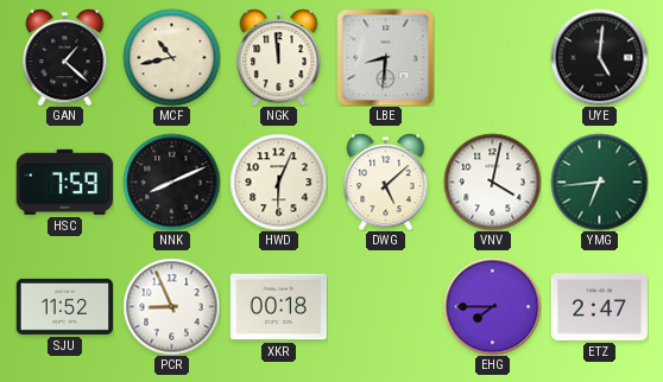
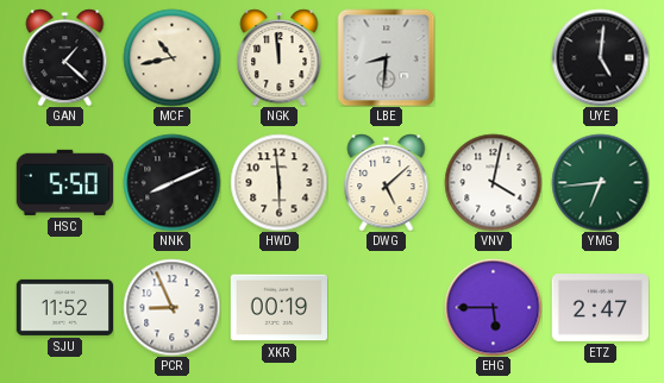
HSC: 7:59 -> 5:50 (64, 182)
HWD: 6:04 -> 5:59 (278, 182)
XKR: 00:18 -> 00:19 (278, 308)
EHG: 7:45 -> 5:45 (493, 307)
